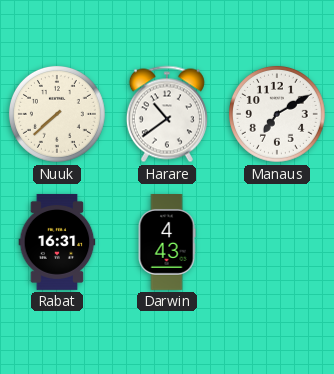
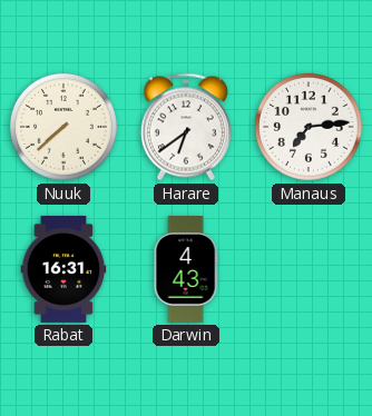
Harare: 10:39 -> 6:39 (186, 127)
Manaus: 7:10 -> 7:14 (309, 127)
